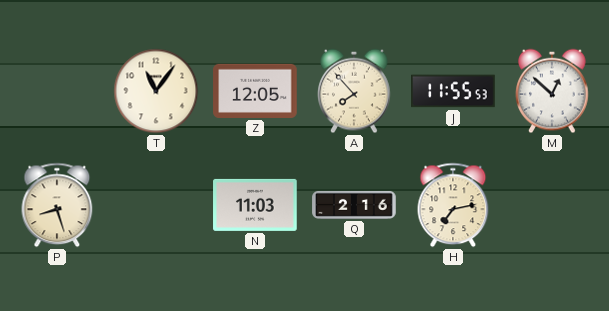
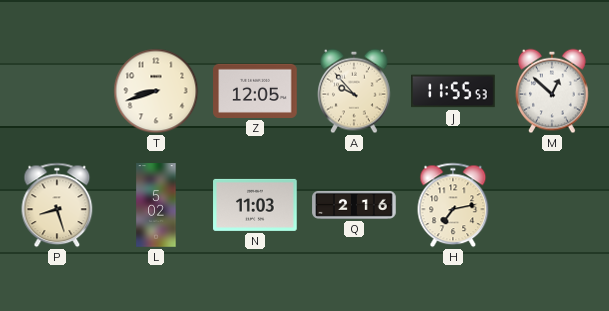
T: 11:06 -> 8:42 (156, 91)
A: 7:53 -> 9:53 (355, 91)
L: none -> 5:02 (156, 205)
